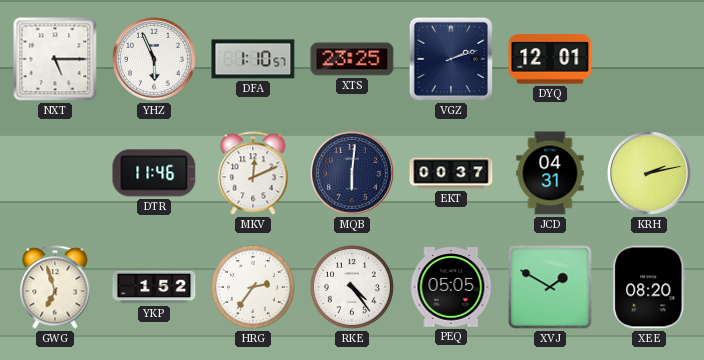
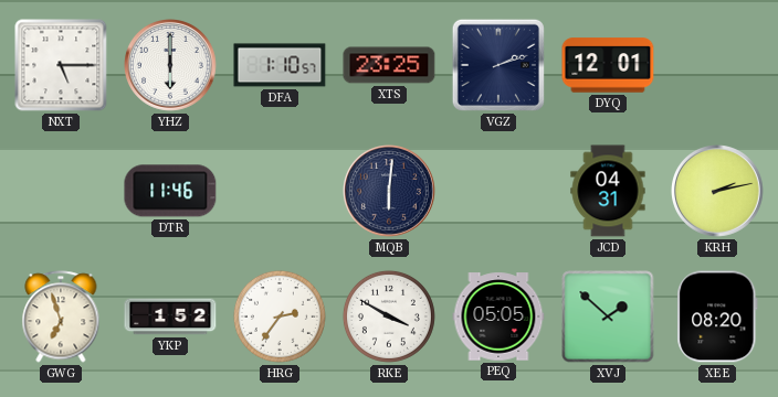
YHZ: 5:56 -> 6:00 (171, 66)
MKV: 12:11 -> none (253, 173)
EKT: 00:37 -> none (451, 173)
RKE: 4:24 -> 3:50 (389, 316)
XVJ: 1:50 -> 1:52 (608, 316)
